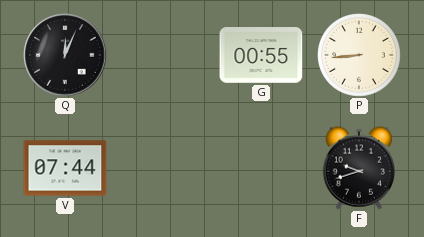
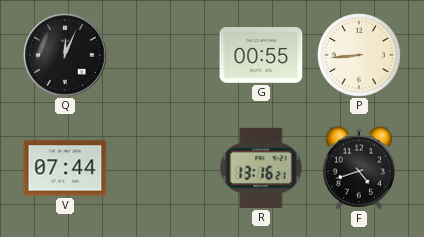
R: none -> 13:16 (261, 168)
F: 9:42 -> 4:42 (359, 168)
